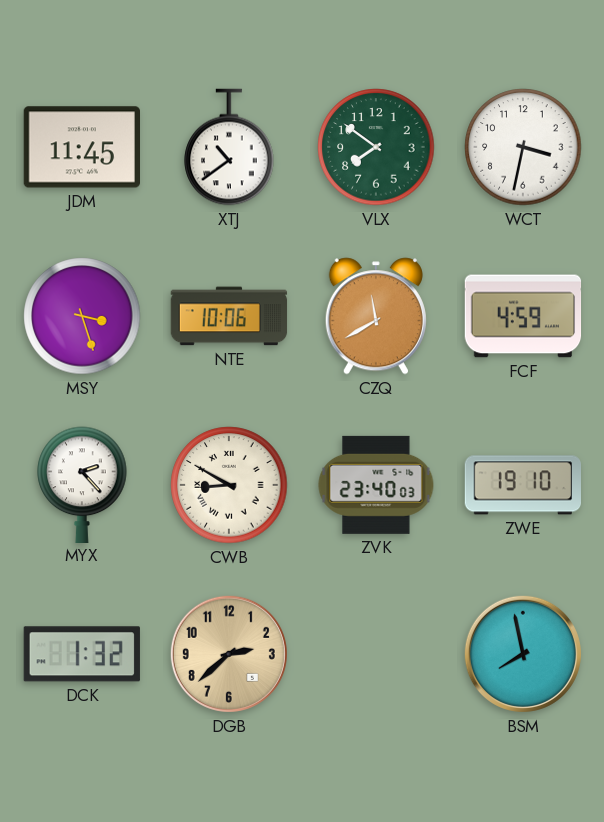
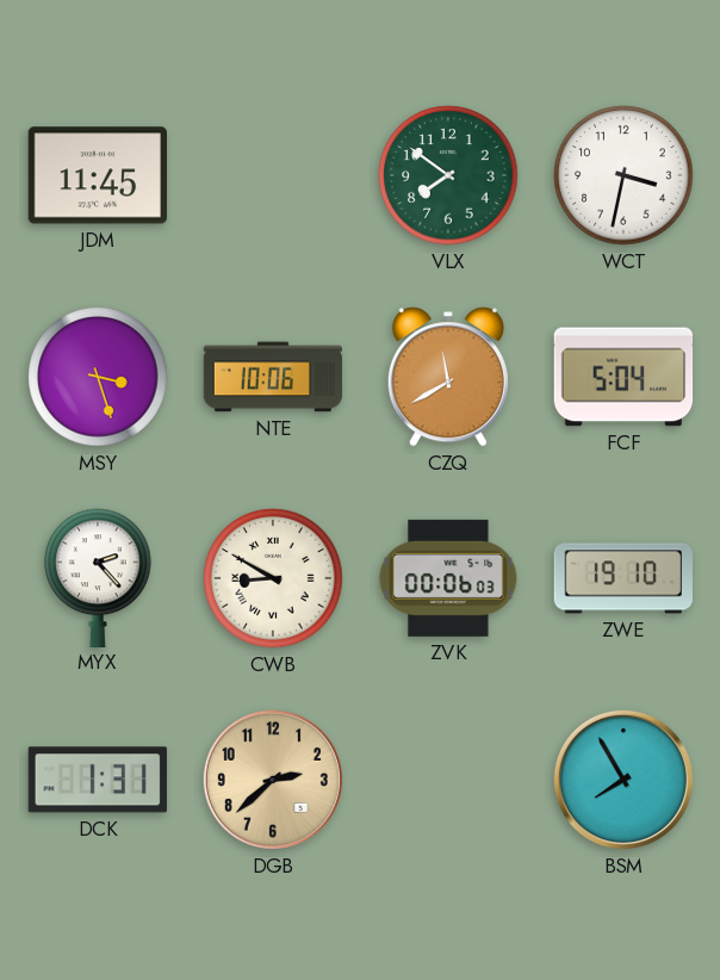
XTJ: 10:39 -> none (229, 147)
FCF: 4:59 -> 5:04 (623, 377)
ZVK: 23:40 -> 00:06 (448, 578)
DCK: 1:32 -> 1:31 (98, 780)
BSM: 7:58 -> 7:55 (623, 780)
